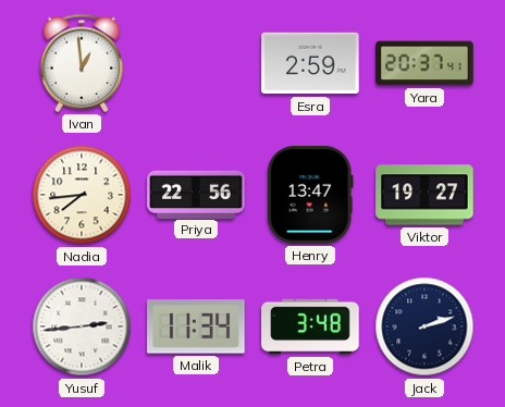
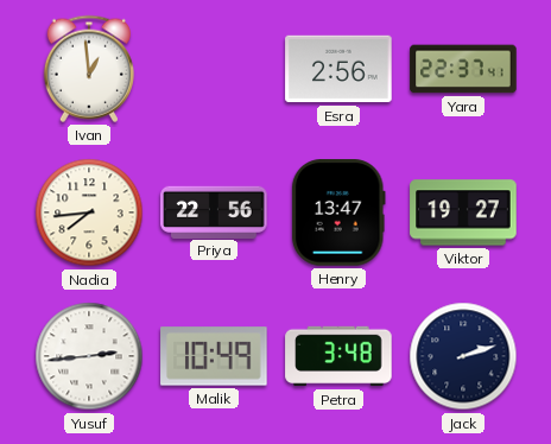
Esra: 2:59 -> 2:56 (338, 69)
Yara: 20:37 -> 22:37 (463, 69)
Malik: 11:34 -> 10:49 (214, 356)
